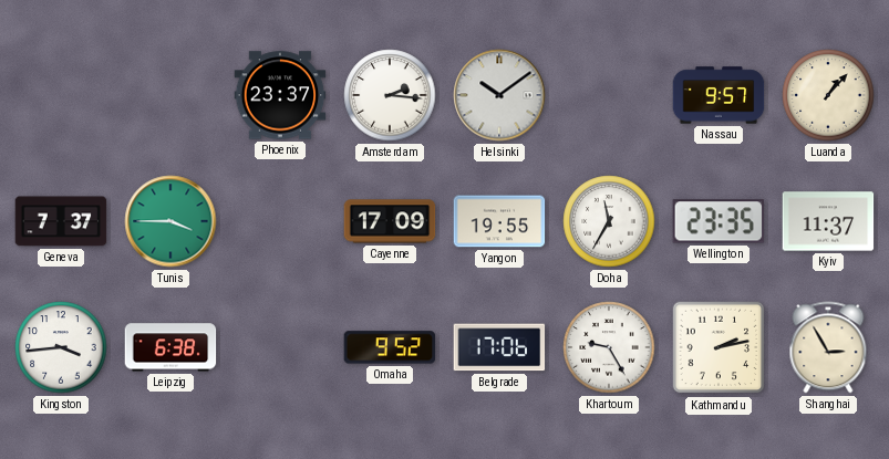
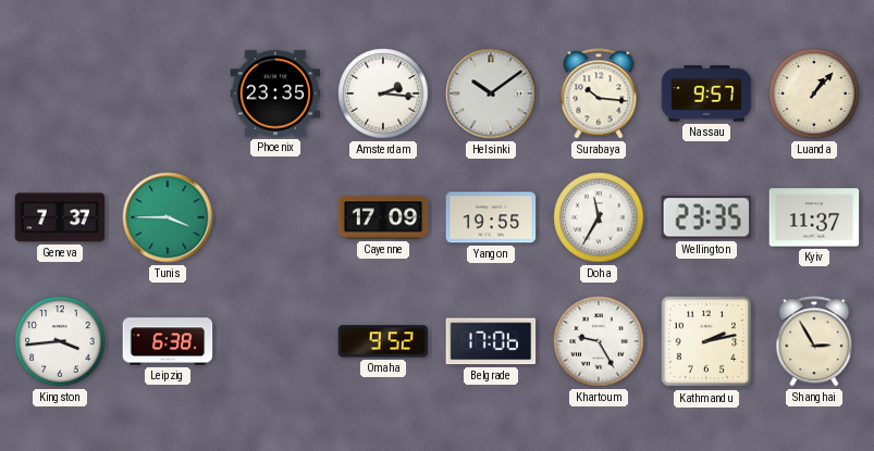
Phoenix: 23:37 -> 23:35 (275, 93)
Surabaya: none -> 10:16 (599, 93)
